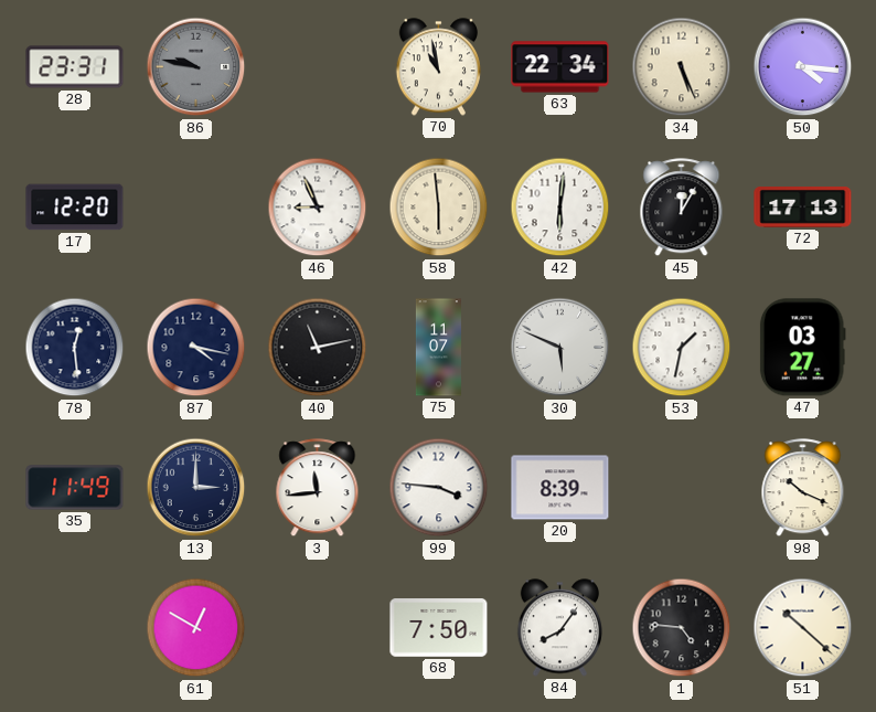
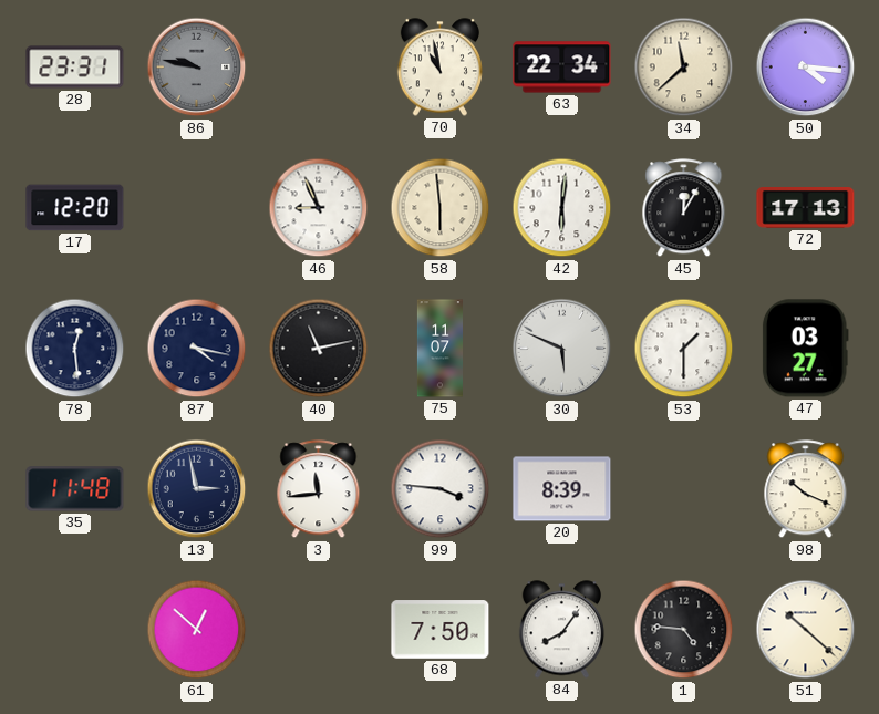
34: 5:26 -> 11:38 (684, 68)
53: 1:32 -> 1:30 (684, 349)
35: 11:49 -> 11:48 (75, 489)
13: 3:00 -> 2:58 (197, 489)
61: 12:50 -> 12:52 (197, 630)
